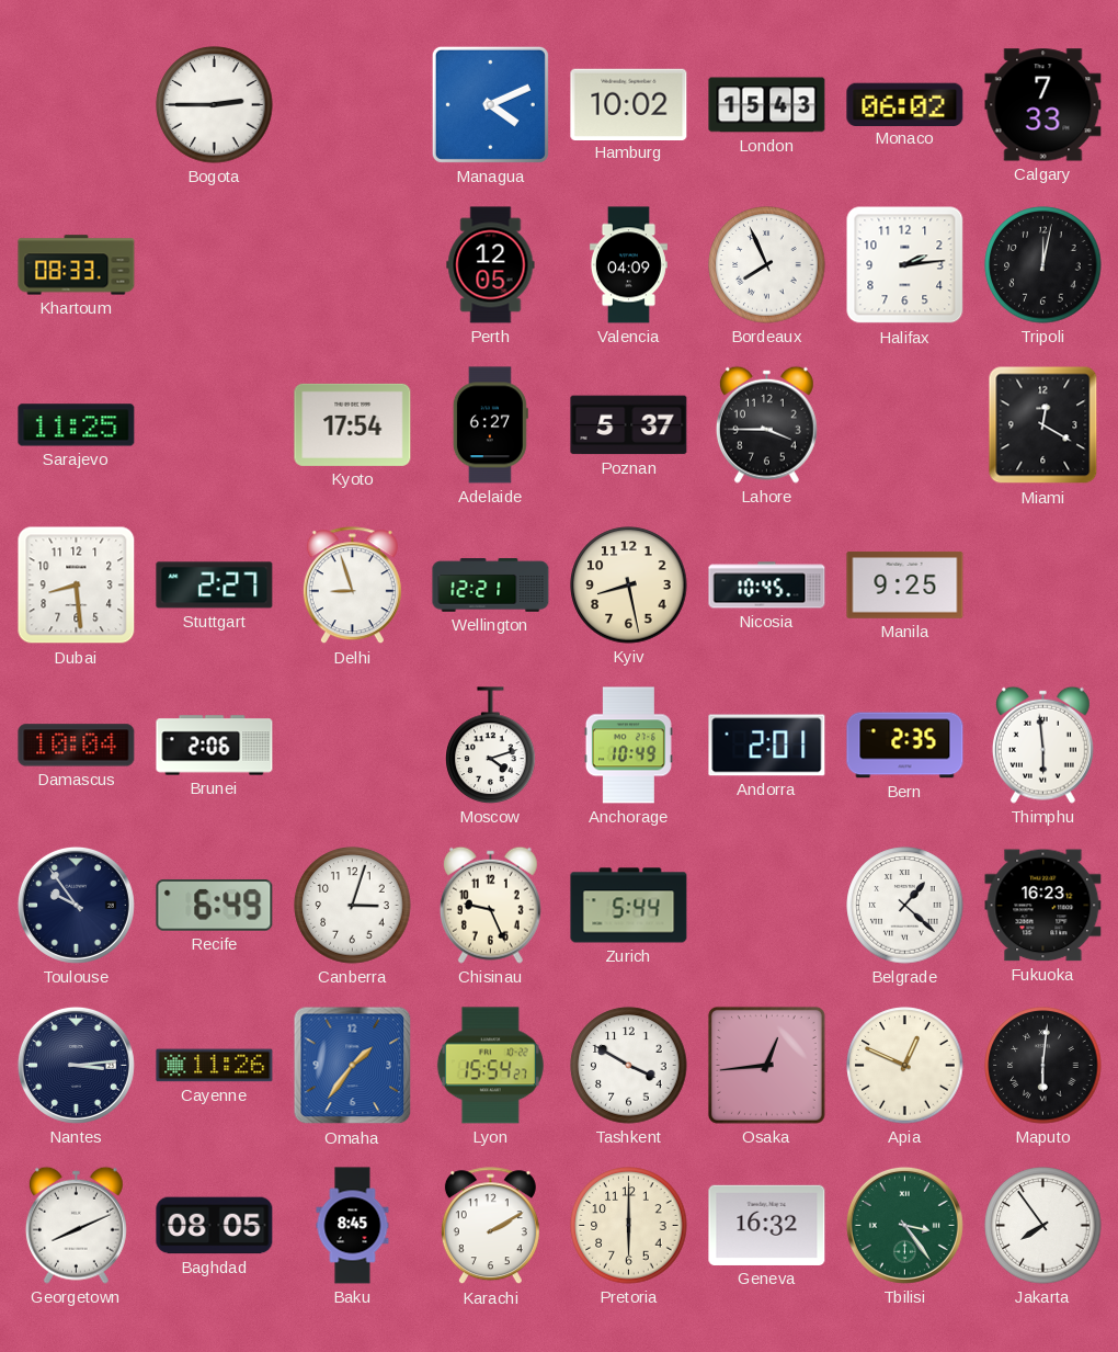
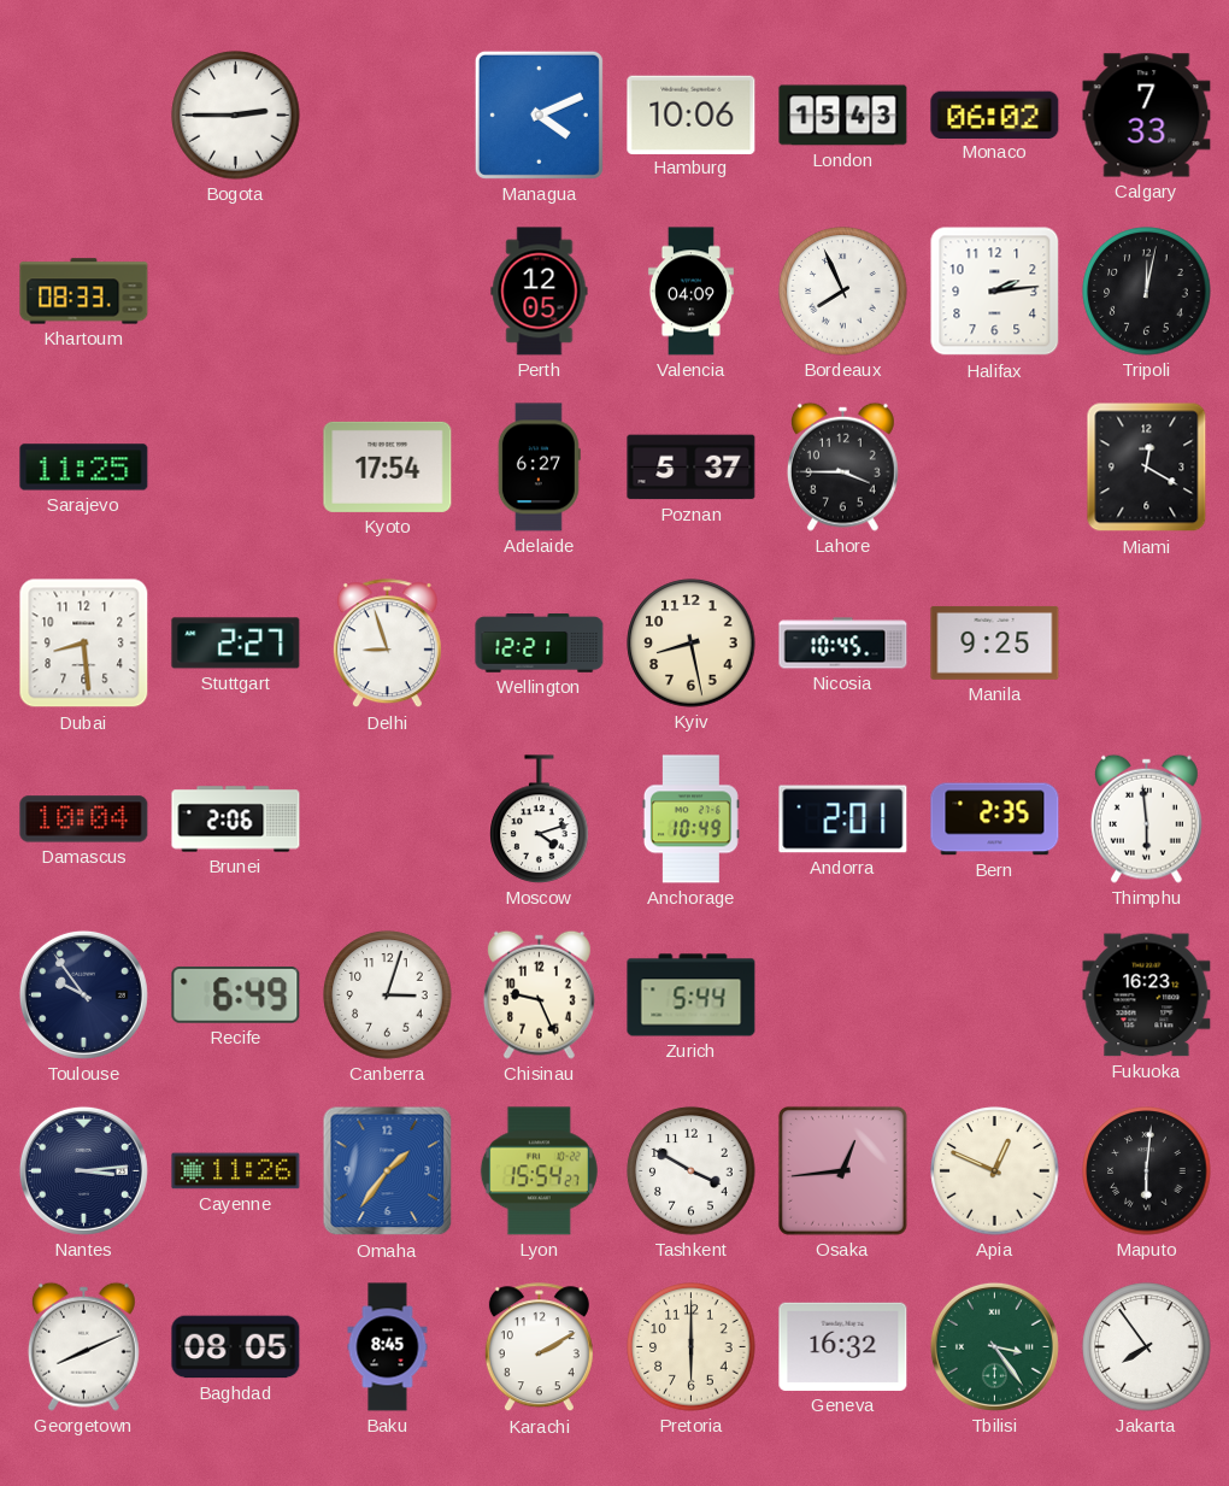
Hamburg: 10:02 -> 10:06 (692, 114)
Belgrade: 1:22 -> none (905, 906)
